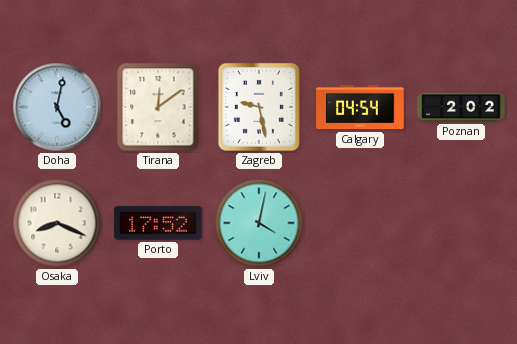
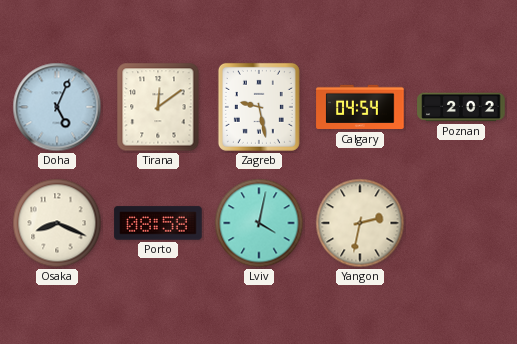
Doha: 5:02 -> 5:04 (57, 107)
Porto: 17:52 -> 08:58 (158, 223)
Yangon: none -> 2:32 (360, 223)
